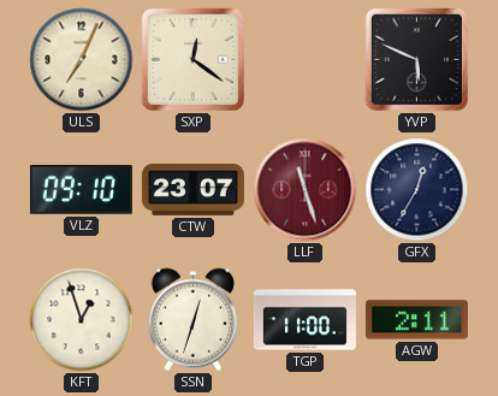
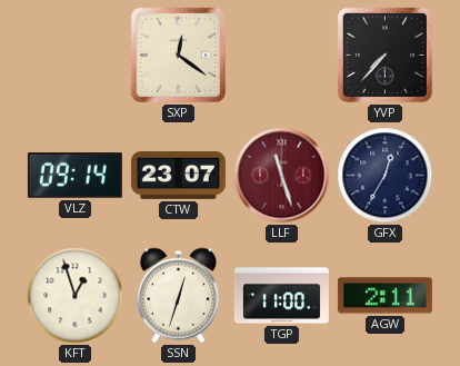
ULS: 7:04 -> none (82, 60)
YVP: 5:49 -> 7:37 (384, 55)
VLZ: 09:10 -> 09:14 (74, 176)
